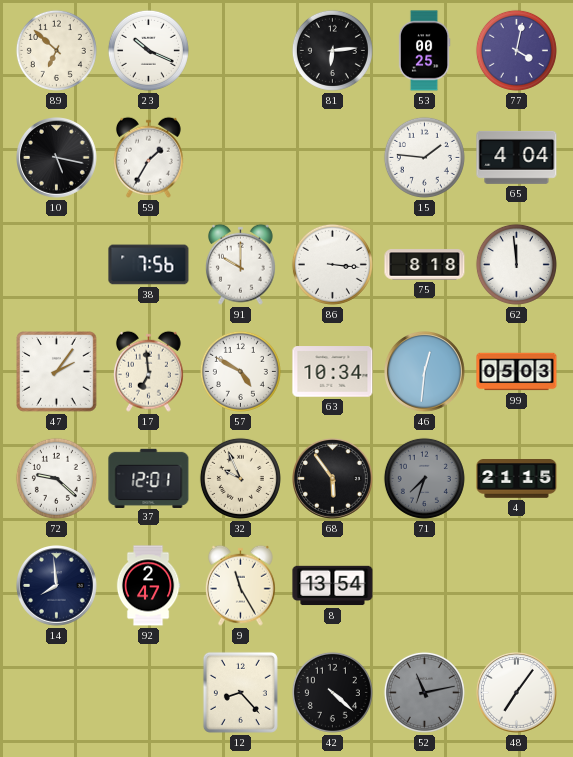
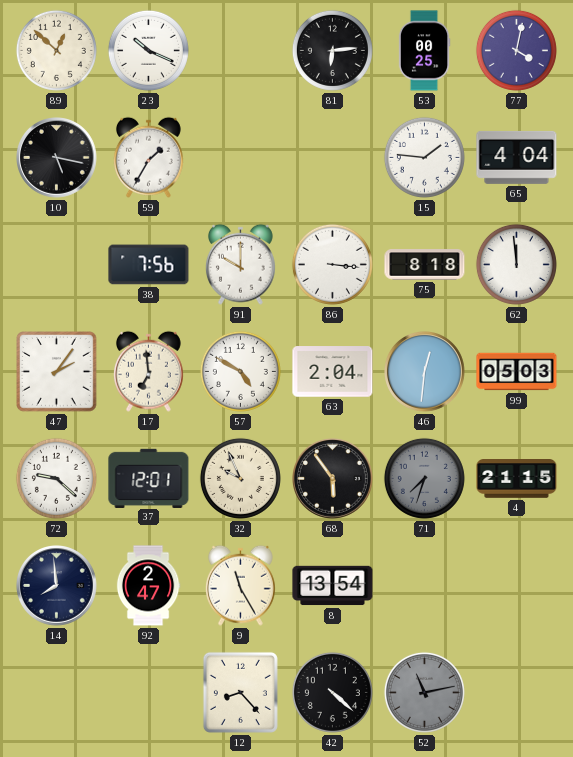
89: 6:52 -> 12:52 (56, 50)
63: 10:34 -> 2:04 (333, 372)
48: 7:06 -> none (517, 693)
